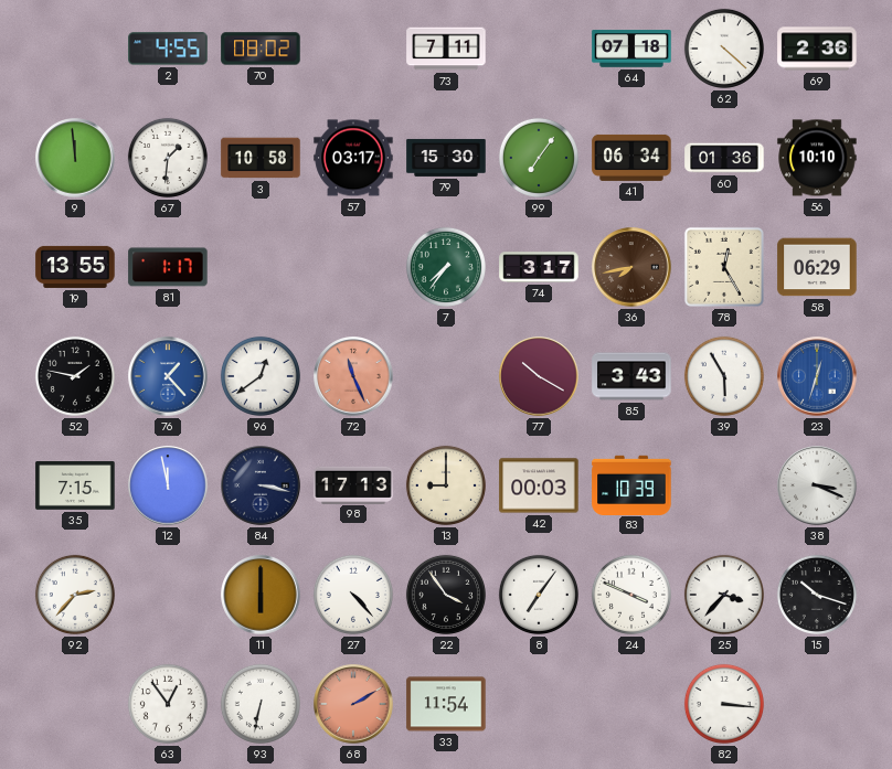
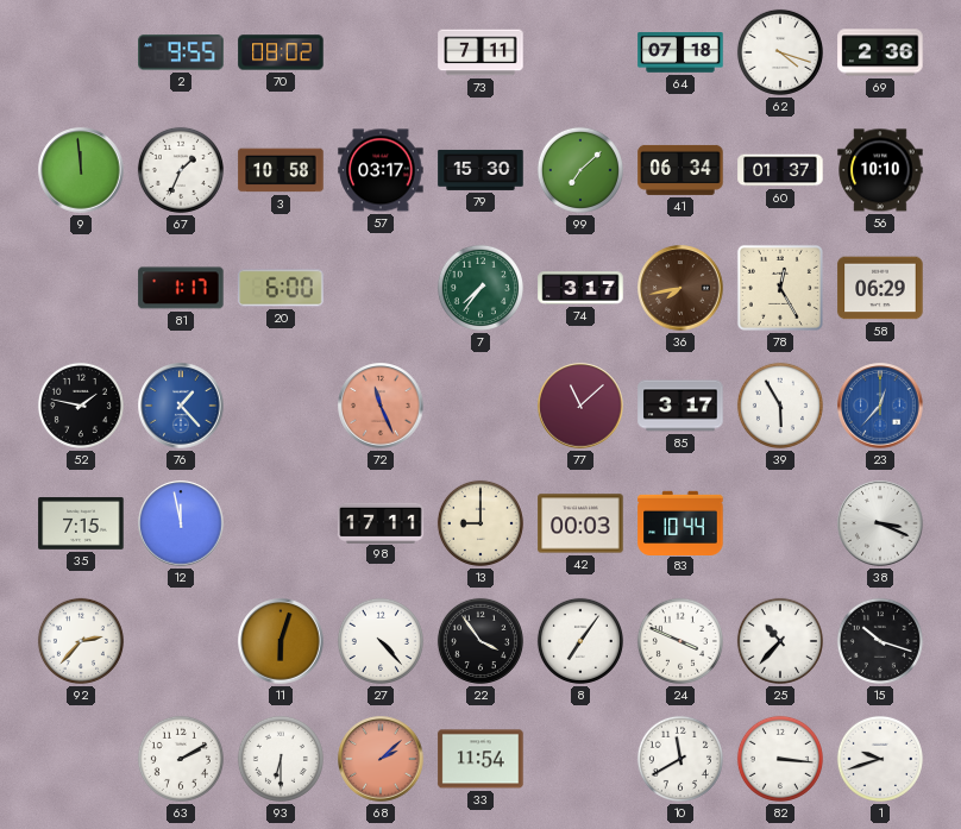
2: 4:55 -> 9:55 (181, 52)
62: 4:22 -> 4:18 (780, 52)
67: 1:31 -> 1:34 (181, 170)
99: 7:06 -> 7:08 (580, 170)
60: 01:36 -> 01:37 (780, 170)
19: 13:55 -> none (75, 267)
20: none -> 6:00 (281, 288)
96: 12:39 -> none (261, 376)
77: 10:20 -> 11:08 (580, 406)
85: 3:43 -> 3:17 (680, 406)
23: 12:33 -> 12:37 (880, 406)
84: 3:17 -> none (261, 485)
98: 17:13 -> 17:11 (381, 522)
83: 10:39 -> 10:44 (680, 522)
11: 6:00 -> 6:03 (281, 641)
25: 3:37 -> 10:37 (780, 641)
63: 12:54 -> 2:10 (181, 759)
93: 6:32 -> 6:30 (281, 759)
68: 2:10 -> 2:08 (381, 759)
10: none -> 11:40 (680, 759)
1: none -> 9:42 (880, 759)
